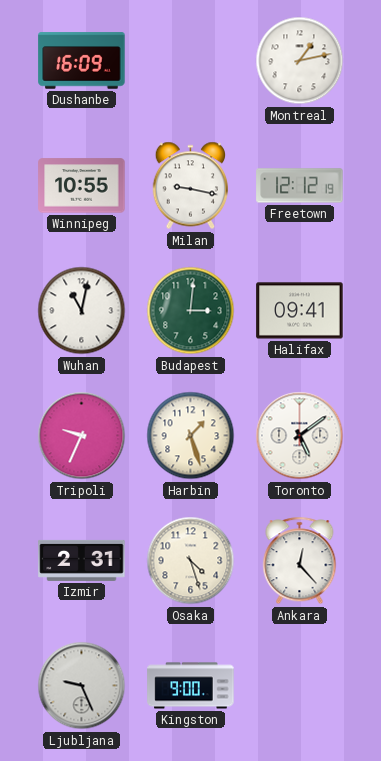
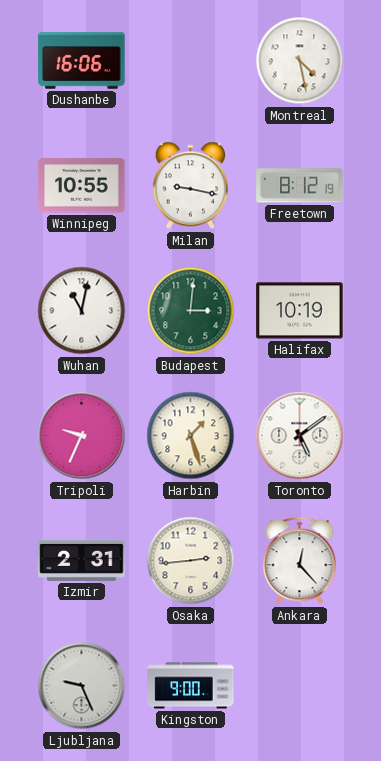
Dushanbe: 16:09 -> 16:06 (82, 61)
Montreal: 1:13 -> 4:28 (300, 61)
Freetown: 12:12 -> 8:12 (300, 186)
Halifax: 09:41 -> 10:19 (300, 311)
Osaka: 4:27 -> 2:44 (191, 561)
